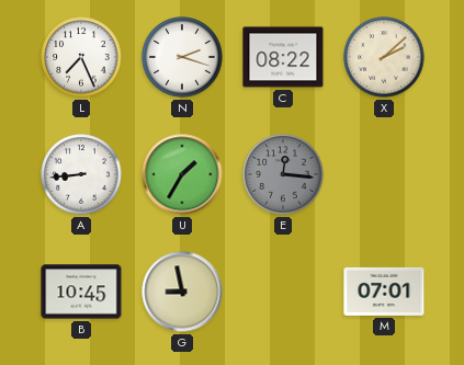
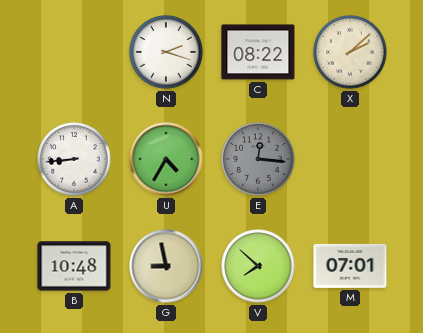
L: 7:26 -> none (81, 57)
U: 1:35 -> 4:35 (166, 159)
B: 10:45 -> 10:48 (74, 266)
V: none -> 7:52 (258, 266)
